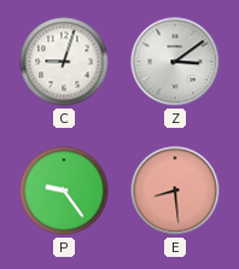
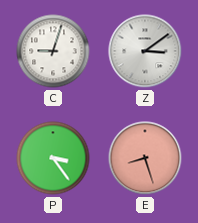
P: 9:24 -> 3:24 (53, 158)
E: 8:29 -> 8:27 (145, 158)
